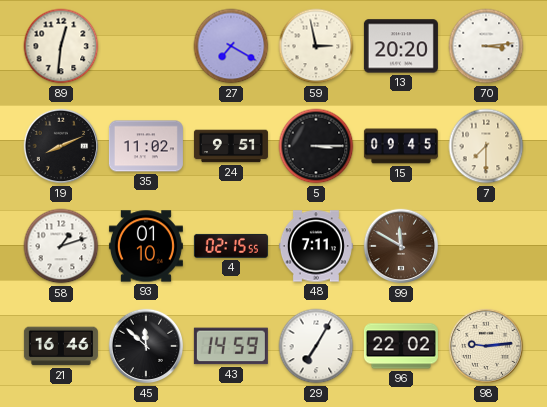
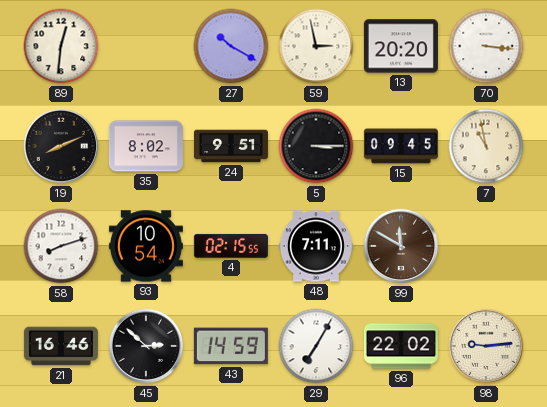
27: 7:20 -> 10:20 (231, 46)
70: 3:14 -> 3:16 (486, 46)
35: 11:02 -> 8:02 (146, 146)
7: 7:30 -> 10:58 (486, 146)
58: 1:12 -> 8:12 (61, 246)
93: 01:10 -> 10:54 (146, 246)
45: 11:52 -> 2:52 (146, 346)
